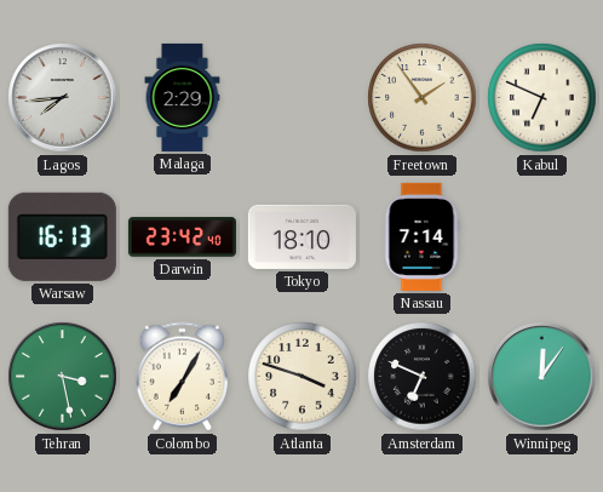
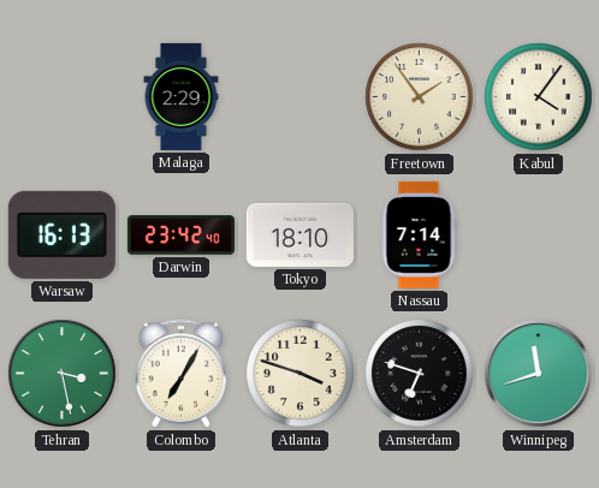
Lagos: 7:44 -> none (63, 98)
Kabul: 6:49 -> 4:06 (539, 97)
Amsterdam: 6:49 -> 6:48 (420, 374)
Winnipeg: 12:06 -> 11:42 (539, 374)
